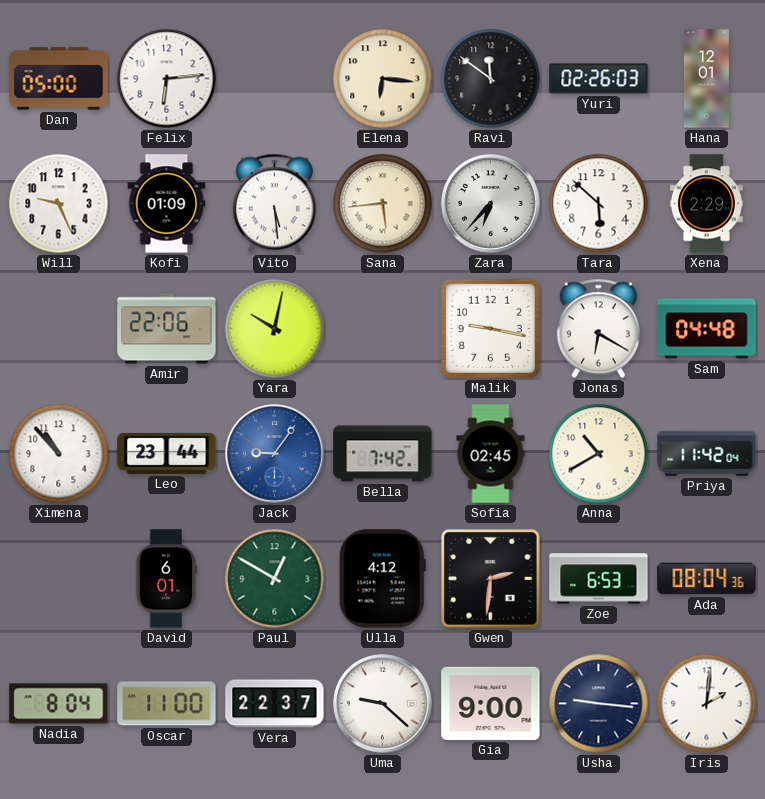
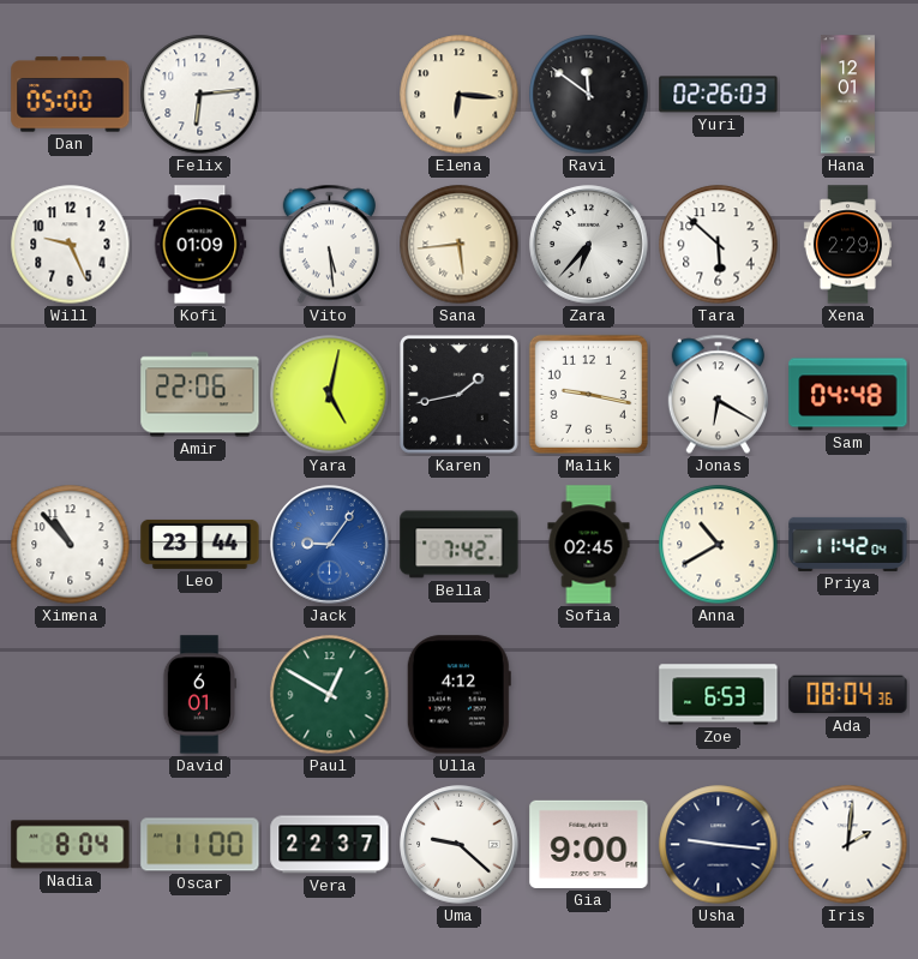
Yara: 10:02 -> 5:02 (330, 395)
Karen: none -> 1:43 (460, 395)
Gwen: 2:31 -> none (491, 579)
